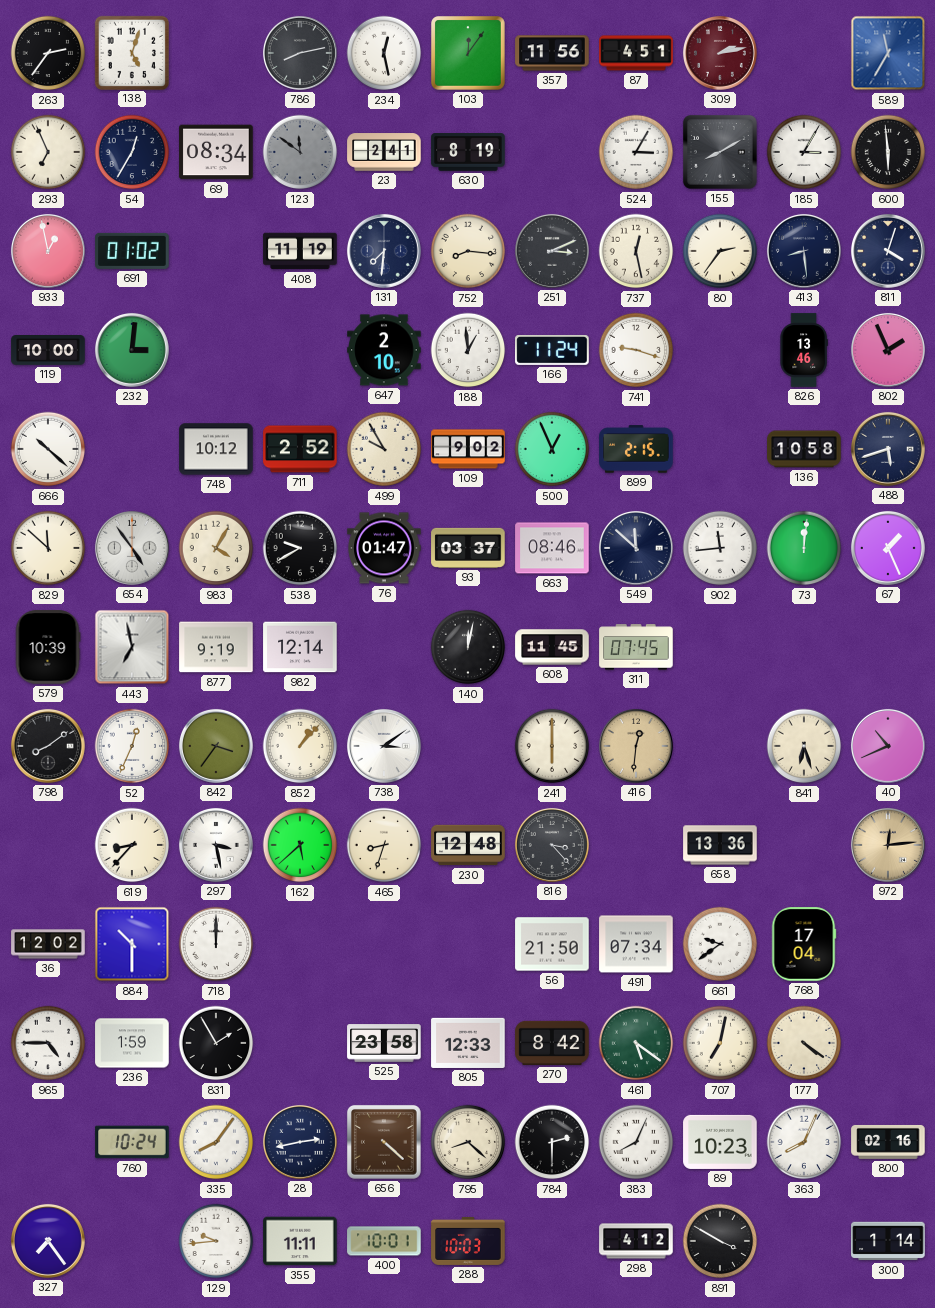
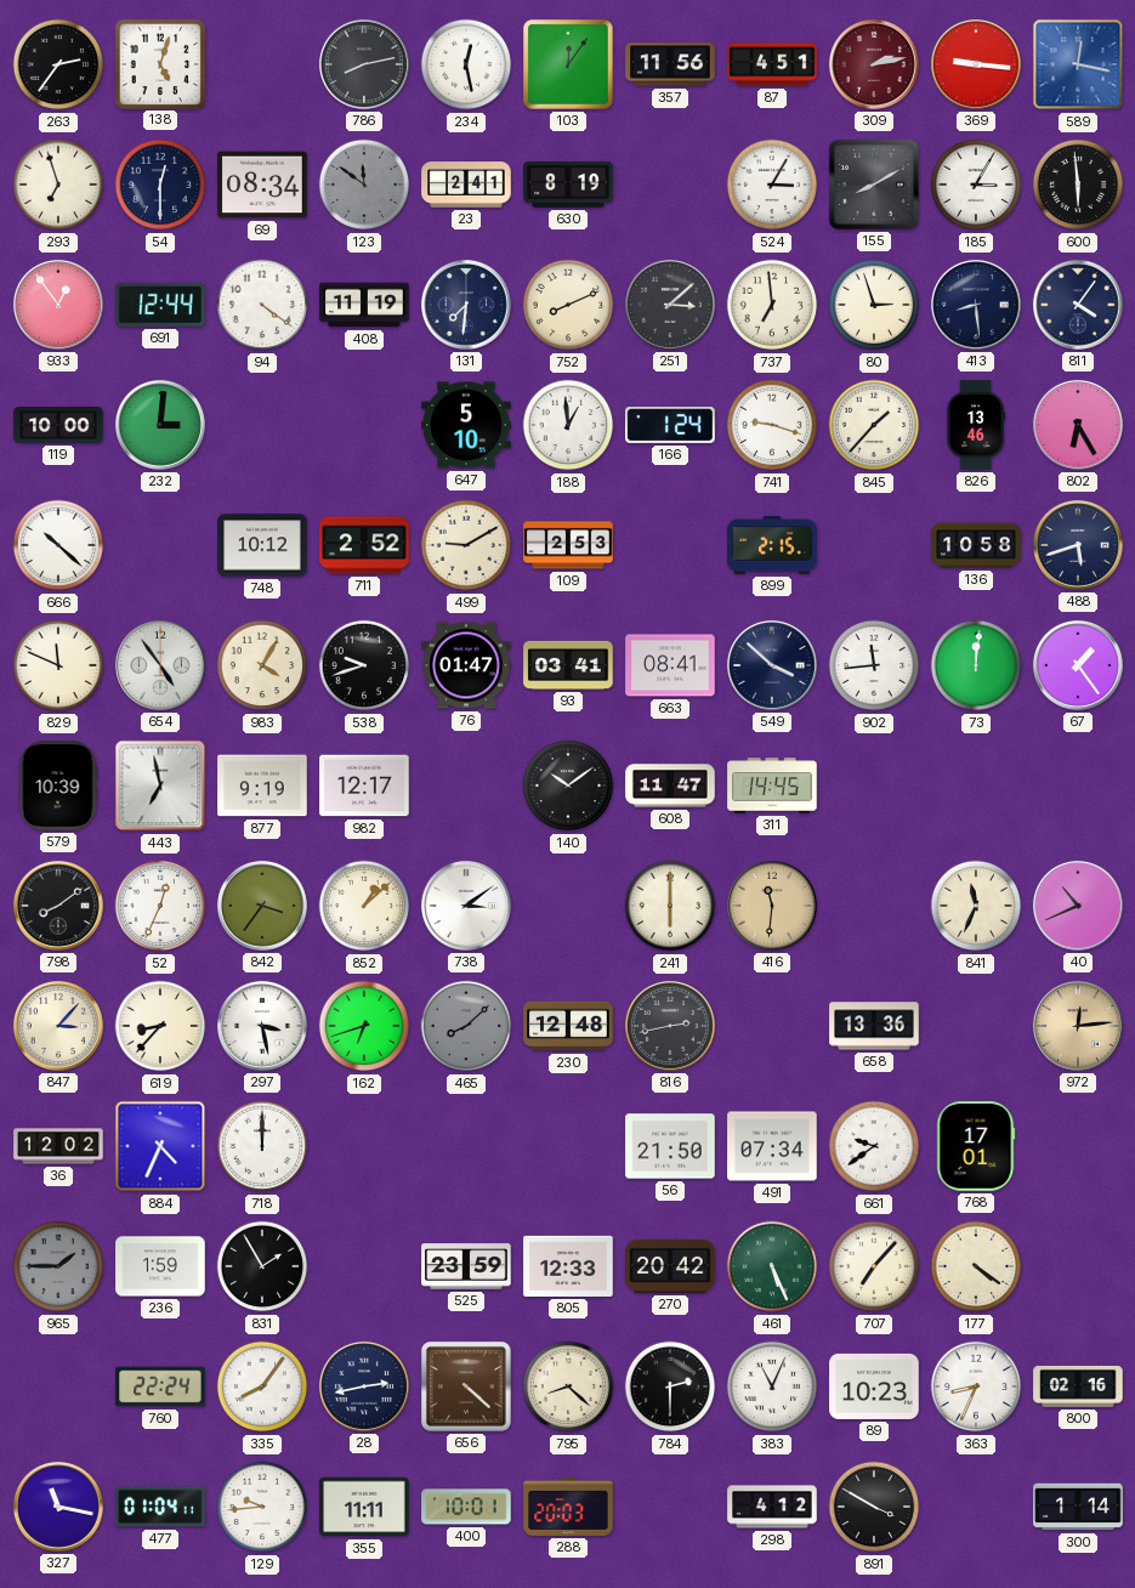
369: none -> 9:16 (976, 64)
589: 11:35 -> 12:17 (1078, 64)
293: 6:56 -> 6:57 (58, 185)
54: 12:35 -> 12:30 (160, 185)
933: 12:58 -> 12:54 (58, 305)
691: 01:02 -> 12:44 (160, 305)
94: none -> 4:21 (262, 305)
752: 8:16 -> 8:11 (568, 305)
251: 3:11 -> 3:08 (670, 305)
737: 12:28 -> 6:59 (772, 305)
80: 2:36 -> 2:57 (874, 305)
811: 4:03 -> 4:06 (1078, 305)
647: 2:10 -> 5:10 (466, 425)
166: 11:24 -> 1:24 (670, 425)
845: none -> 1:37 (874, 425)
802: 1:56 -> 6:25 (1078, 425)
499: 9:55 -> 9:10 (466, 545)
109: 9:02 -> 2:53 (568, 545)
500: 12:56 -> none (552, 449)
829: 11:52 -> 11:49 (58, 665)
538: 9:40 -> 9:42 (364, 665)
93: 03:37 -> 03:41 (568, 665)
663: 08:46 -> 08:41 (670, 665)
549: 11:52 -> 3:52 (772, 665)
67: 1:26 -> 1:24 (1078, 665)
982: 12:14 -> 12:17 (364, 786)
140: 12:02 -> 10:09 (568, 786)
608: 11:45 -> 11:47 (670, 786)
311: 07:45 -> 14:45 (772, 786)
852: 1:07 -> 1:08 (364, 906)
416: 12:31 -> 11:31 (772, 906)
841: 6:27 -> 11:34 (976, 906)
847: none -> 3:07 (58, 1026)
162: 5:38 -> 6:42 (364, 1026)
465: 8:33 -> 8:08 (466, 1026)
465 dial: cream -> grey (466, 1026)
816: 3:23 -> 2:43 (670, 1026)
884: 10:30 -> 4:34 (160, 1146)
768: 17:04 -> 17:01 (976, 1146)
965: 4:45 -> 1:45 (58, 1266)
965 dial: white -> grey (58, 1266)
525: 23:58 -> 23:59 (466, 1266)
270: 8:42 -> 20:42 (670, 1266)
461: 5:21 -> 5:26 (772, 1266)
707: 7:02 -> 7:07 (874, 1266)
760: 10:24 -> 22:24 (160, 1386)
383: 8:04 -> 11:04 (772, 1386)
363: 8:04 -> 8:34 (976, 1386)
327: 7:24 -> 11:17 (58, 1507)
477: none -> 01:04 (160, 1507)
288: 10:03 -> 20:03 (568, 1507)
